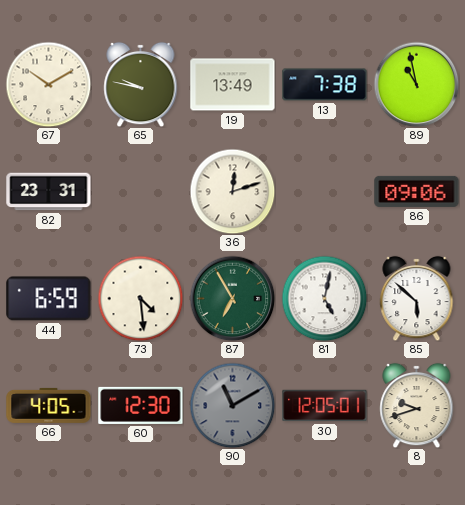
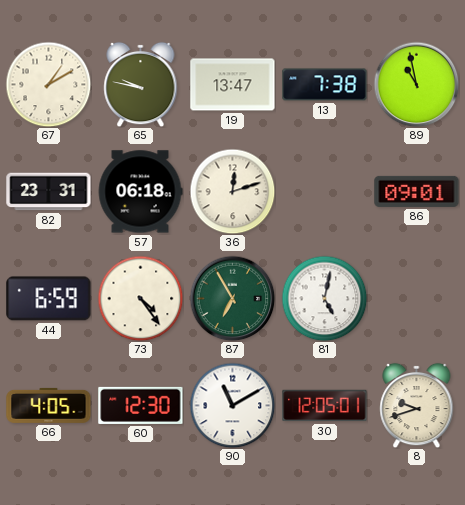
67: 10:10 -> 1:10 (48, 84)
19: 13:49 -> 13:47 (233, 85)
57: none -> 06:18 (140, 192)
86: 09:06 -> 09:01 (417, 191)
73: 4:29 -> 4:24 (140, 298)
85: 5:52 -> none (417, 298)
90 dial: grey -> white (232, 405)
